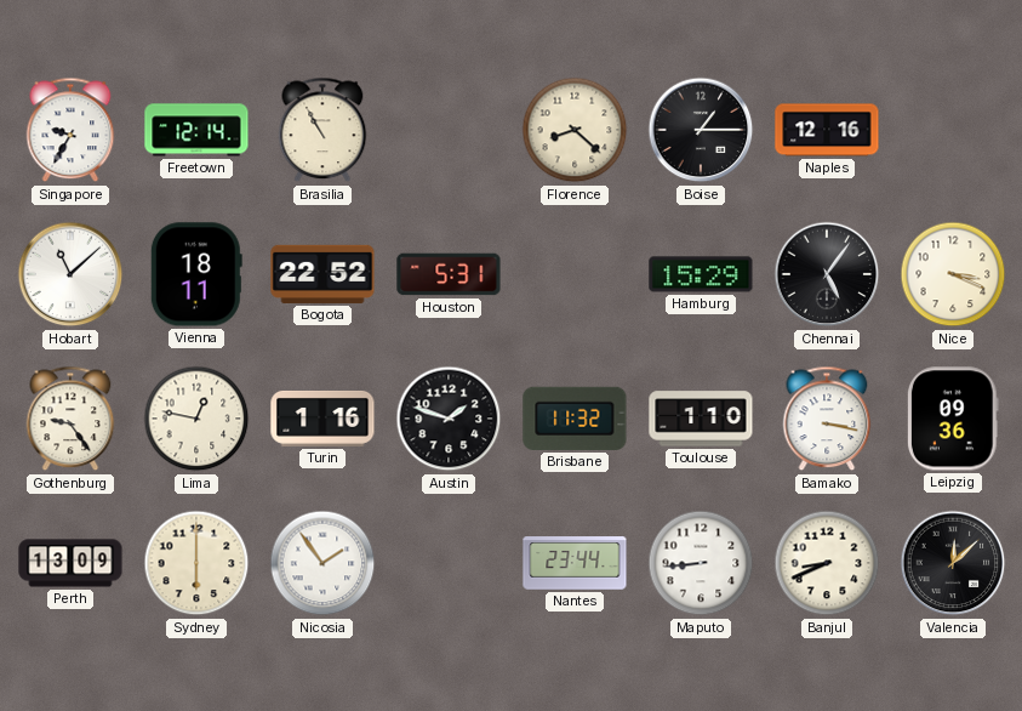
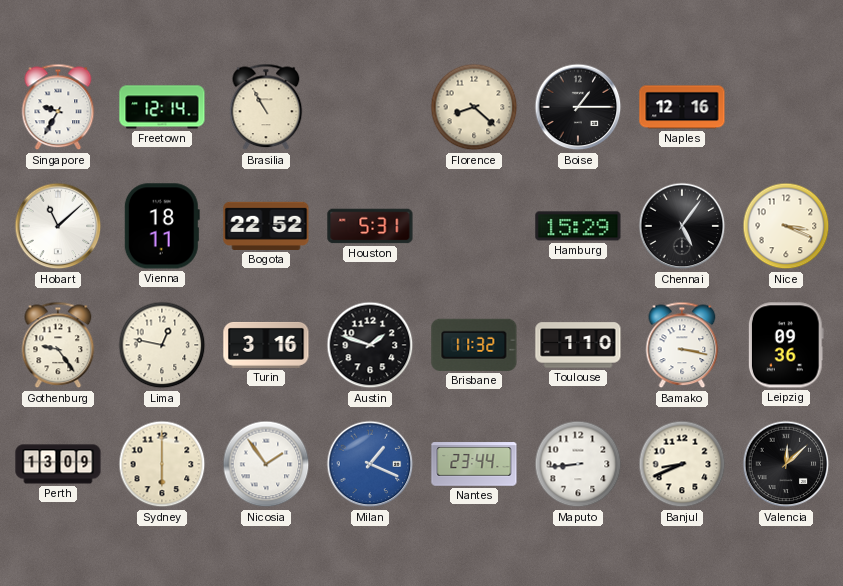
Turin: 1:16 -> 3:16 (266, 345)
Milan: none -> 1:19 (370, 464)
